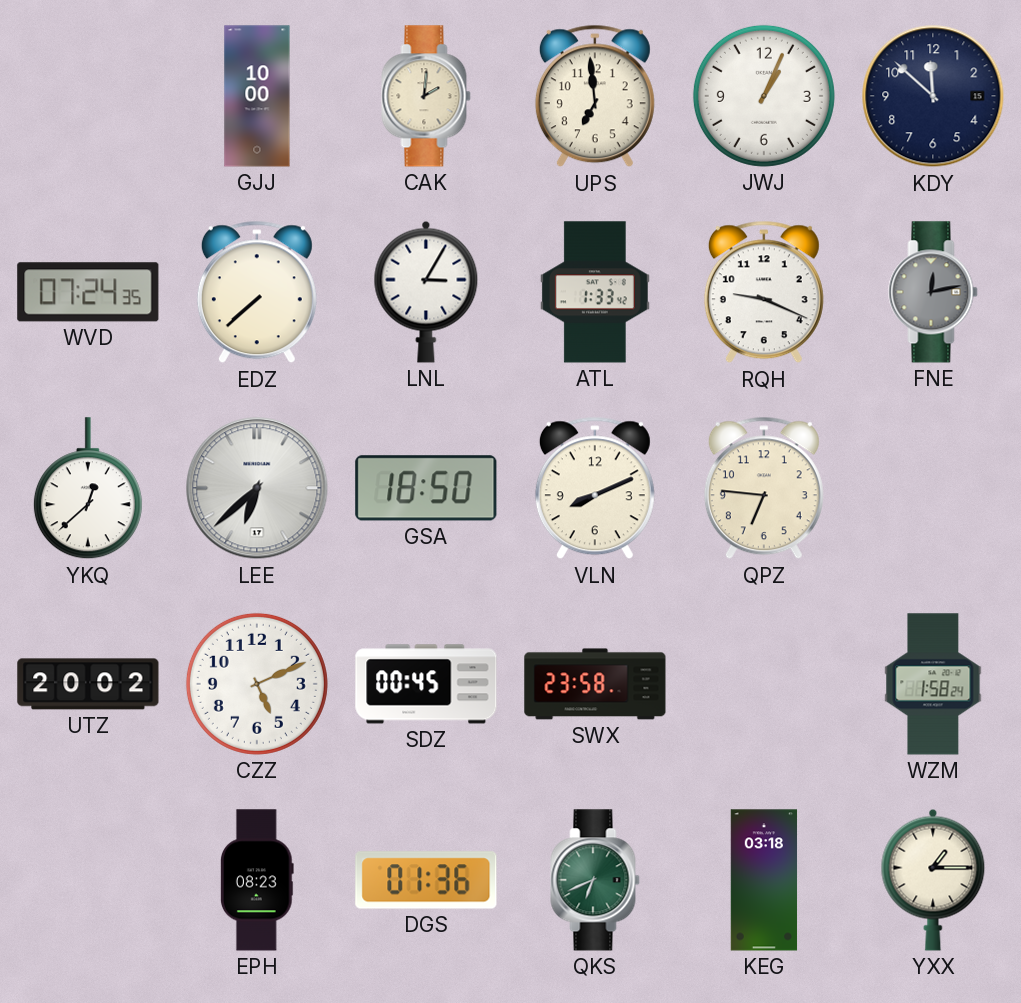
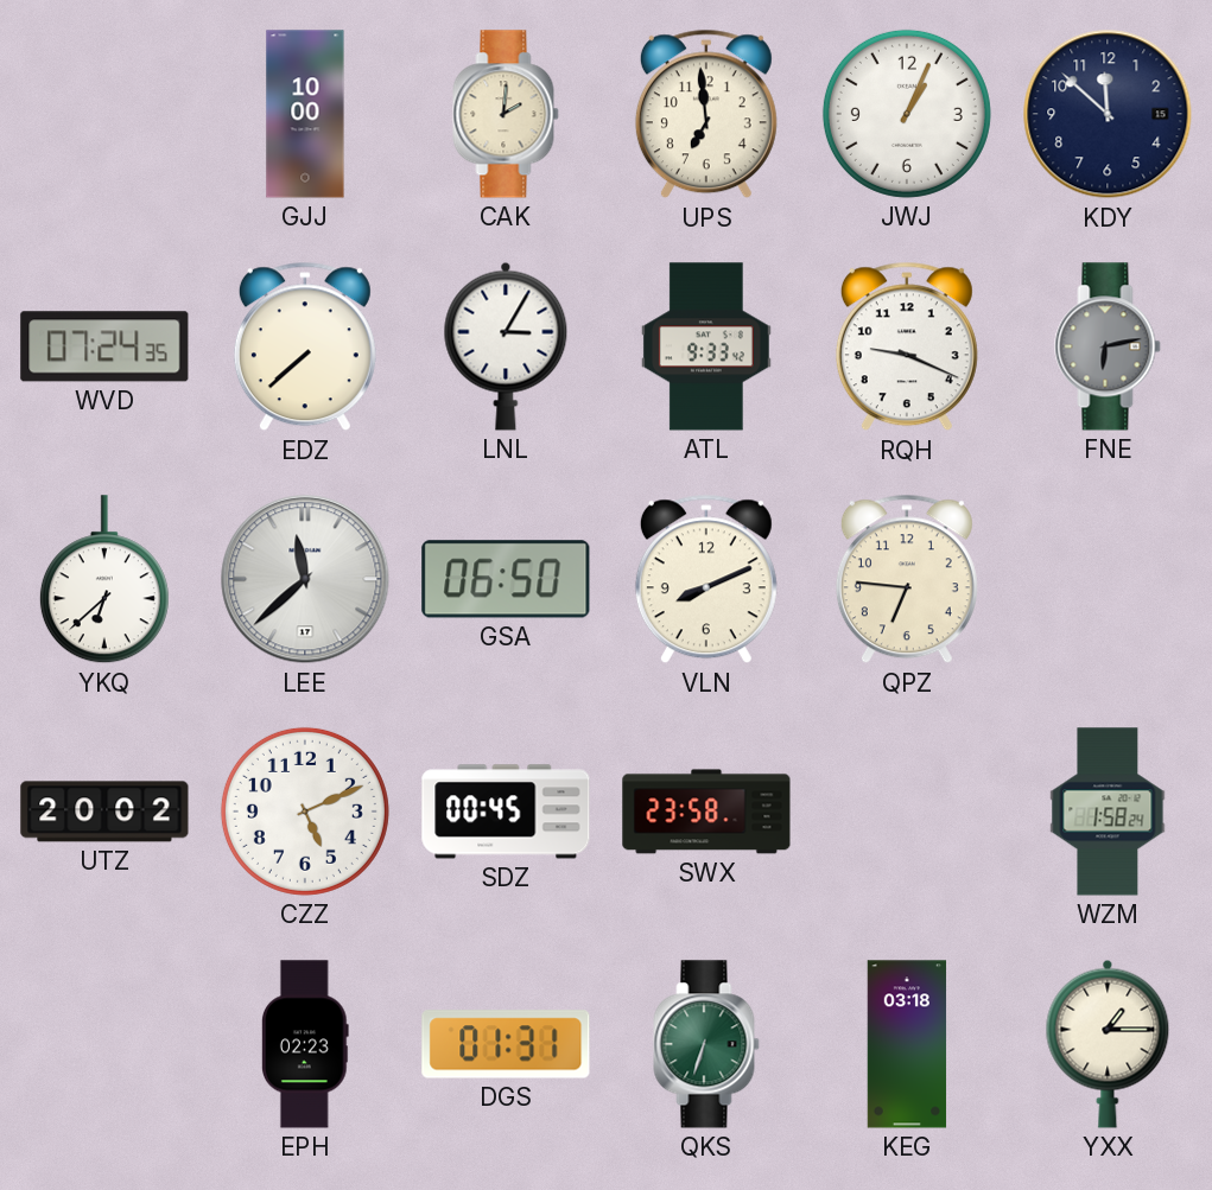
ATL: 1:33 -> 9:33 (706, 346)
FNE: 12:13 -> 6:13 (1108, 346)
YKQ: 12:38 -> 6:38 (104, 580)
LEE: 6:38 -> 11:38 (305, 579)
GSA: 18:50 -> 06:50 (506, 579)
EPH: 08:23 -> 02:23 (305, 1044)
DGS: 01:36 -> 01:31 (506, 1044)
QKS: 6:41 -> 6:33 (706, 1044)
